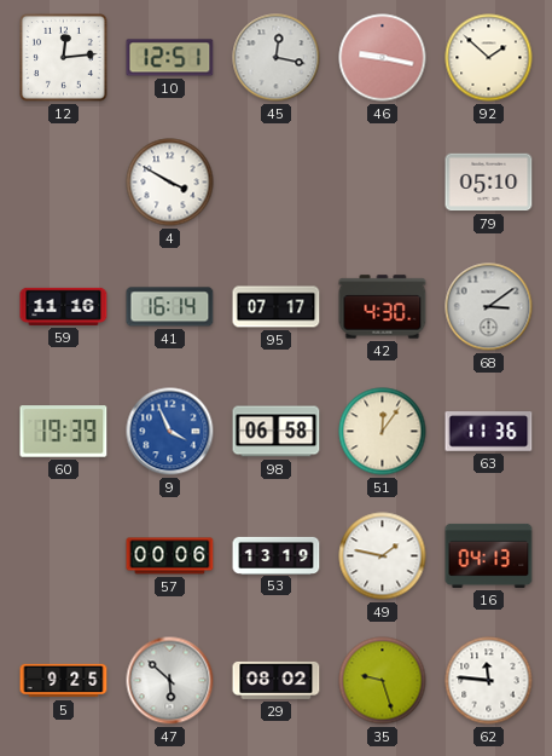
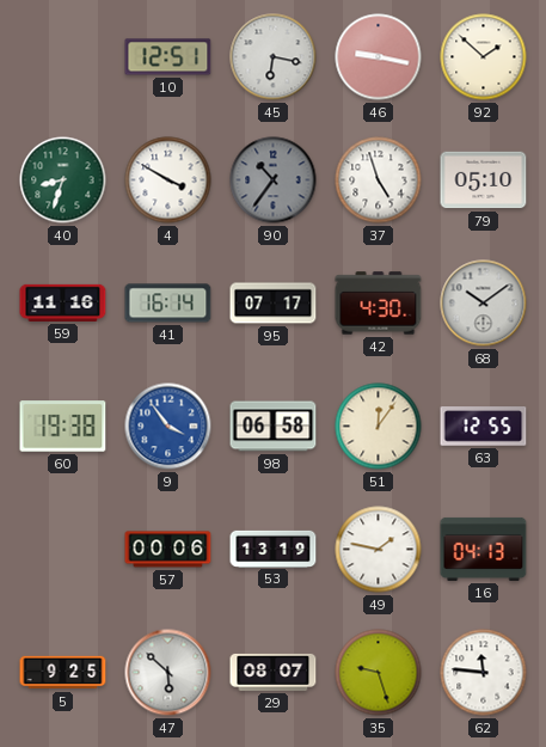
12: 12:14 -> none (64, 58)
45: 12:17 -> 6:17 (274, 57)
40: none -> 8:33 (63, 180)
90: none -> 10:36 (274, 180)
37: none -> 4:57 (379, 180)
68: 3:09 -> 10:09 (484, 304)
60: 19:39 -> 19:38 (63, 427)
9: 3:56 -> 3:54 (168, 427)
63: 11:36 -> 12:55 (484, 427)
29: 08:02 -> 08:07 (274, 672)
